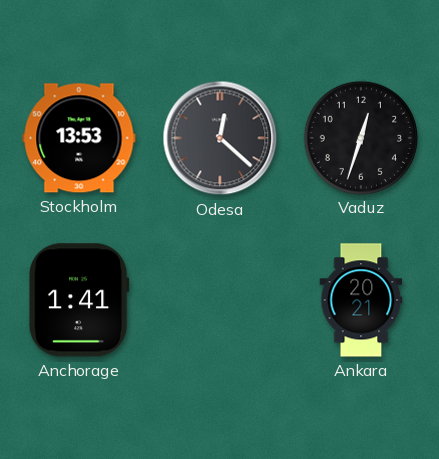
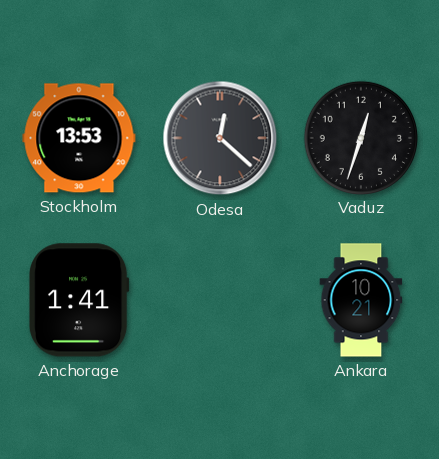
Ankara: 20:21 -> 10:21 (361, 300)
